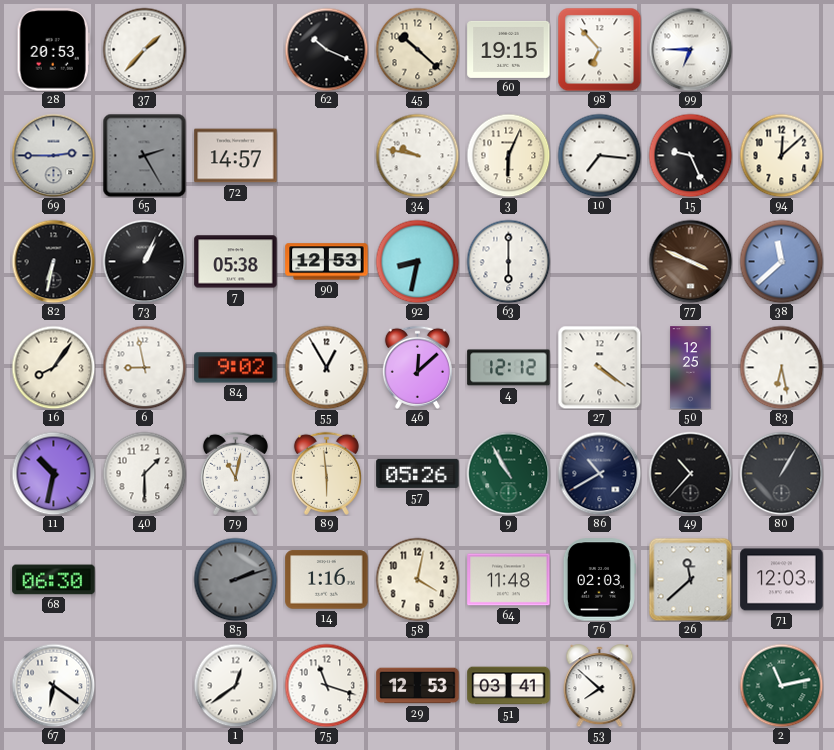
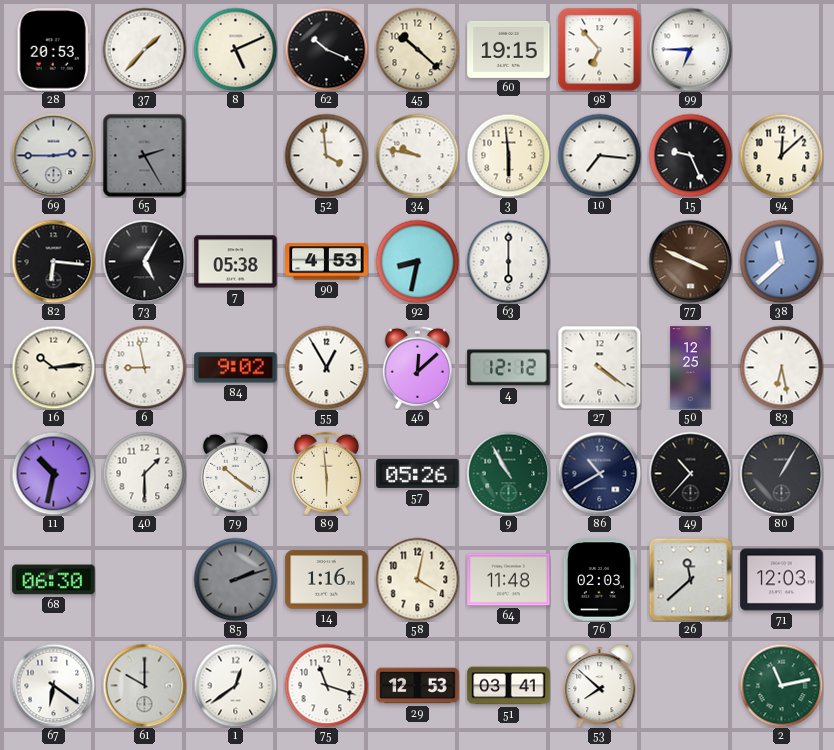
8: none -> 5:11 (235, 49)
72: 14:57 -> none (236, 156)
52: none -> 3:59 (326, 155)
3: 6:04 -> 5:59 (508, 155)
82: 6:32 -> 6:16 (53, 261)
73: 1:04 -> 5:05 (144, 261)
90: 12:53 -> 4:53 (327, 262)
16: 8:06 -> 10:14 (53, 367)
79: 11:02 -> 10:21 (235, 473)
61: none -> 10:00 (144, 685)
